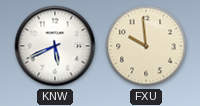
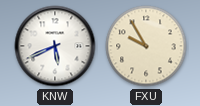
FXU: 9:59 -> 9:55 (146, 46)
